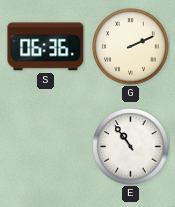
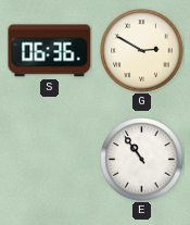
G: 2:11 -> 2:50 (142, 51)
